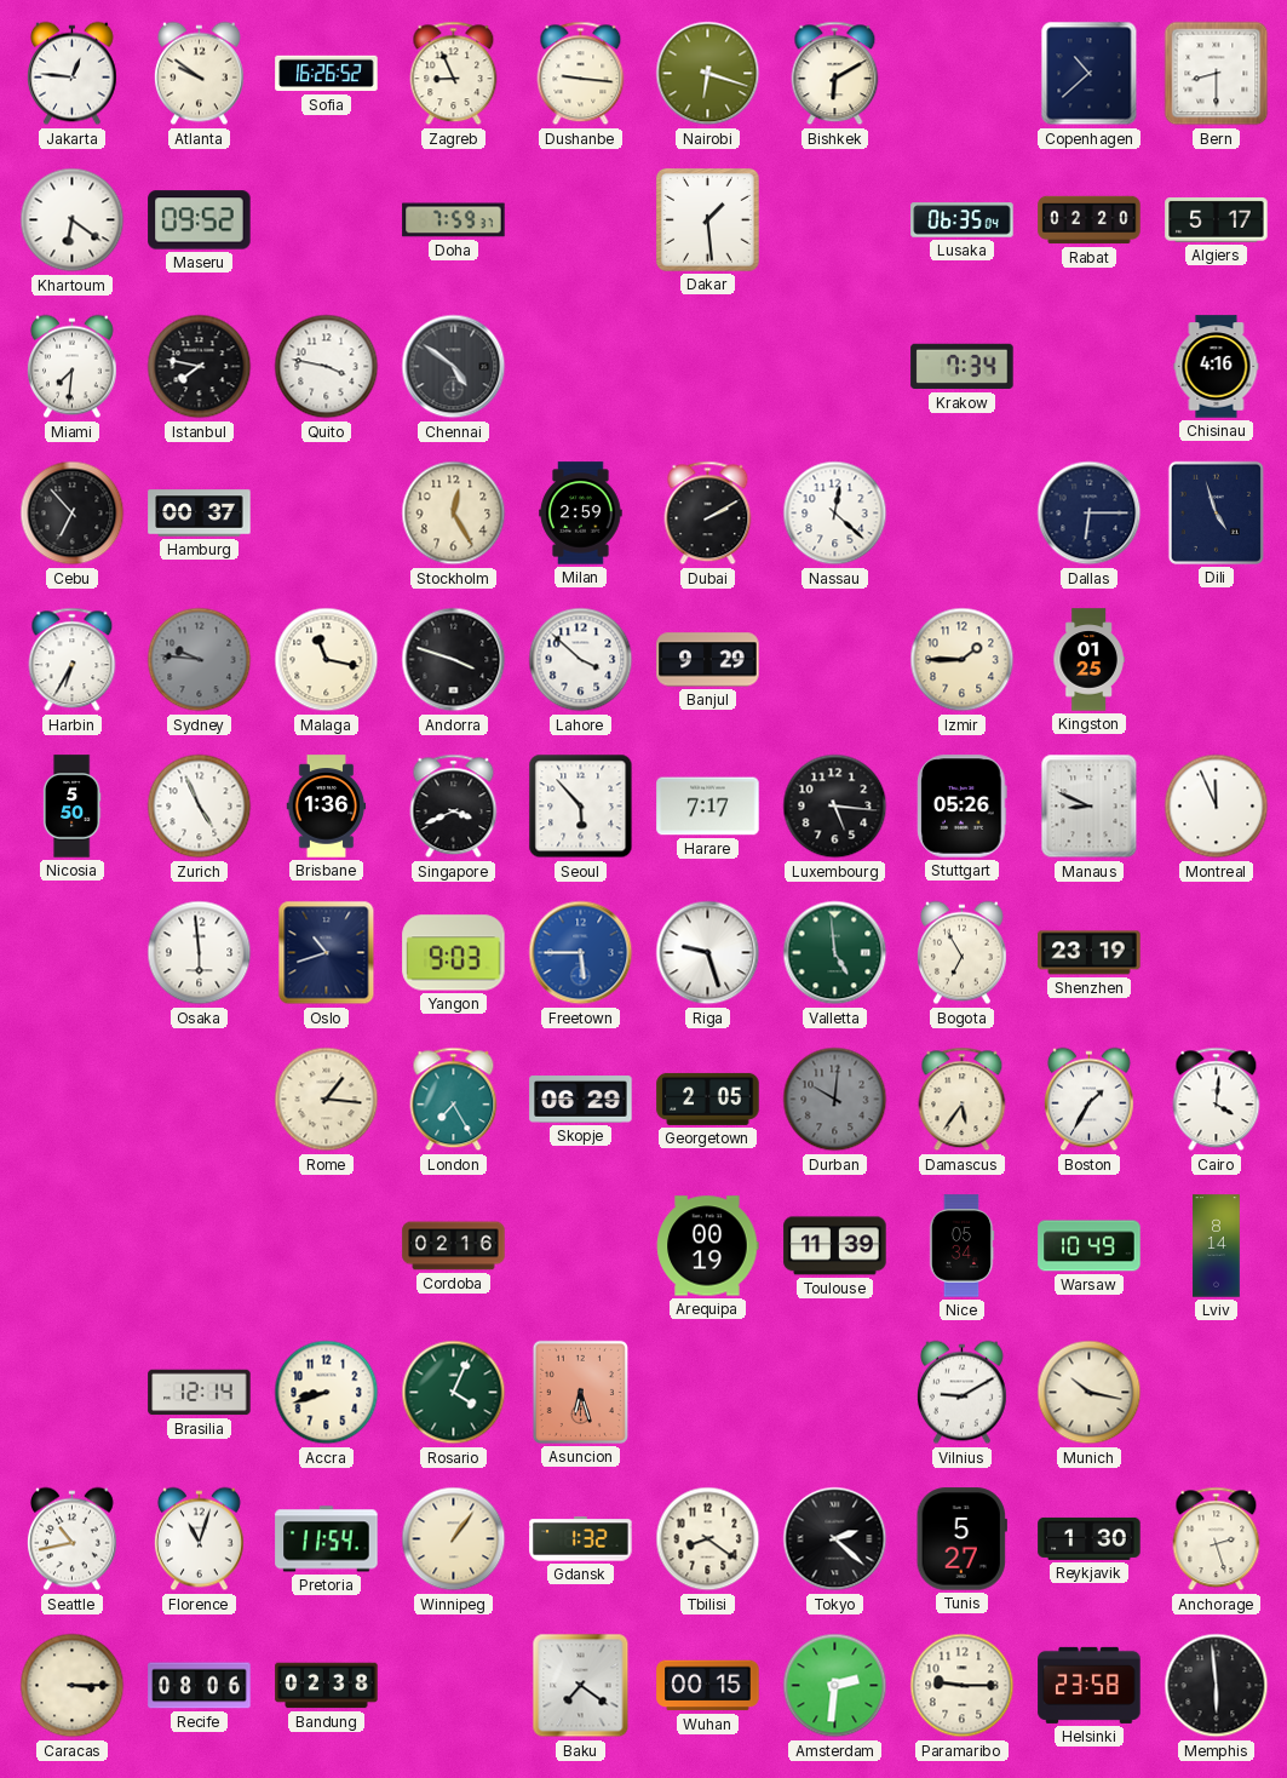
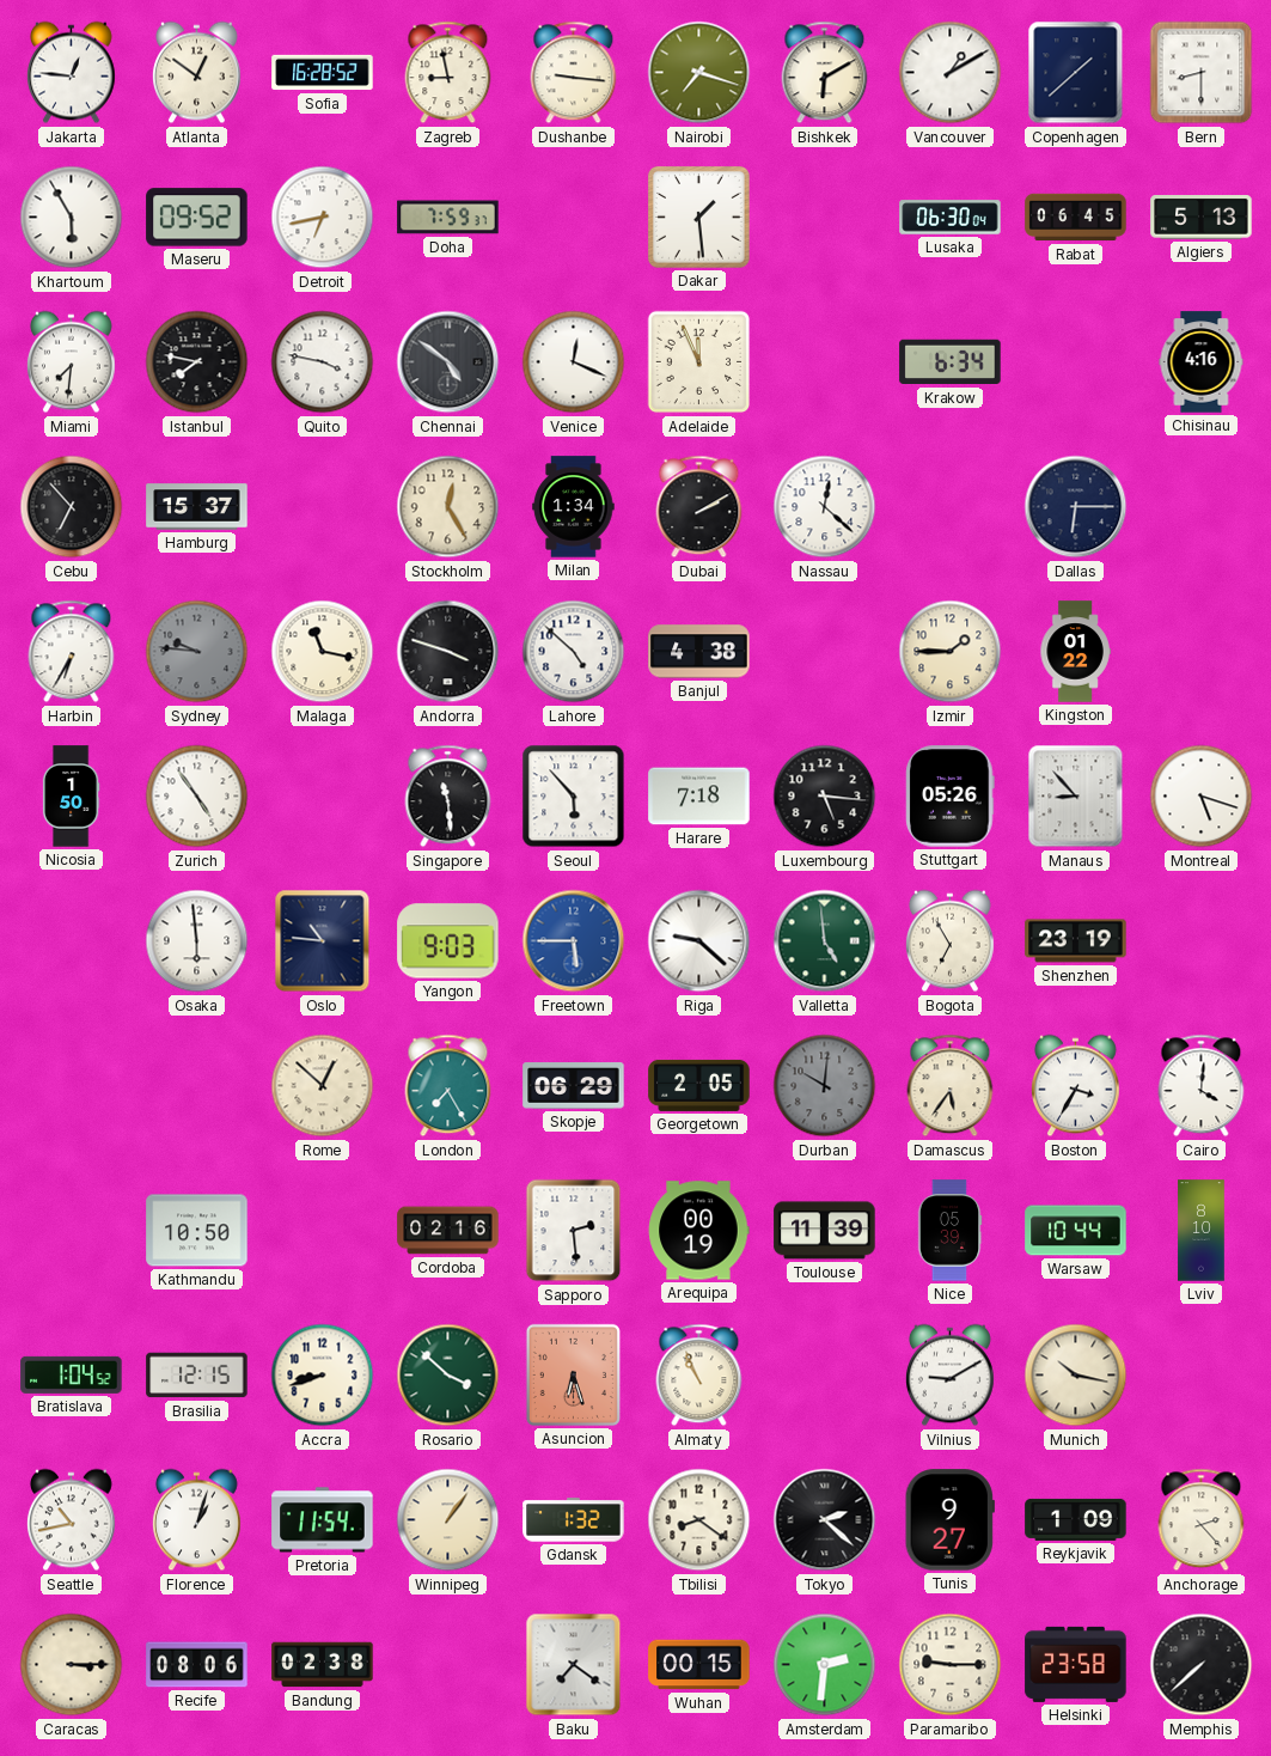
Atlanta: 9:51 -> 12:51 (196, 73)
Sofia: 16:26 -> 16:28 (323, 73)
Zagreb: 8:56 -> 8:58 (448, 73)
Nairobi: 6:18 -> 7:18 (699, 73)
Vancouver: none -> 1:10 (951, 73)
Copenhagen: 10:38 -> 1:38 (1076, 73)
Khartoum: 6:21 -> 5:55 (72, 218)
Detroit: none -> 6:43 (323, 218)
Lusaka: 06:35 -> 06:30 (951, 218)
Rabat: 02:20 -> 06:45 (1076, 218)
Algiers: 5:17 -> 5:13 (1202, 218)
Venice: none -> 12:19 (574, 362)
Adelaide: none -> 11:56 (699, 362)
Krakow: 7:34 -> 6:34 (951, 362)
Hamburg: 00:37 -> 15:37 (197, 507)
Milan: 2:59 -> 1:34 (574, 507)
Dili: 4:57 -> none (1216, 512)
Lahore: 3:52 -> 4:52 (574, 652)
Banjul: 9:29 -> 4:38 (699, 652)
Kingston: 01:25 -> 01:22 (1075, 652)
Nicosia: 5:50 -> 1:50 (71, 797)
Zurich: 4:56 -> 4:54 (197, 797)
Brisbane: 1:36 -> none (327, 807)
Singapore: 3:41 -> 11:29 (448, 797)
Harare: 7:17 -> 7:18 (699, 797)
Manaus: 8:49 -> 8:53 (1076, 797)
Montreal: 11:56 -> 5:18 (1202, 797)
Oslo: 10:42 -> 10:46 (323, 941)
Riga: 9:27 -> 9:22 (699, 941)
Rome: 1:16 -> 12:52 (323, 1086)
Boston: 1:35 -> 3:35 (1075, 1086)
Kathmandu: none -> 10:50 (197, 1231)
Sapporo: none -> 2:29 (574, 1231)
Nice: 05:34 -> 05:39 (949, 1231)
Warsaw: 10:49 -> 10:44 (1076, 1231)
Lviv: 8:14 -> 8:10 (1202, 1231)
Bratislava: none -> 1:04 (72, 1374)
Brasilia: 12:14 -> 12:15 (197, 1376)
Rosario: 4:04 -> 3:52 (448, 1376)
Almaty: none -> 10:56 (699, 1376)
Florence: 11:03 -> 1:03 (196, 1520)
Tunis: 5:27 -> 9:27 (949, 1520)
Reykjavik: 1:30 -> 1:09 (1076, 1519)
Anchorage: 2:27 -> 2:23 (1202, 1520)
Memphis: 5:59 -> 7:38 (1202, 1665)
